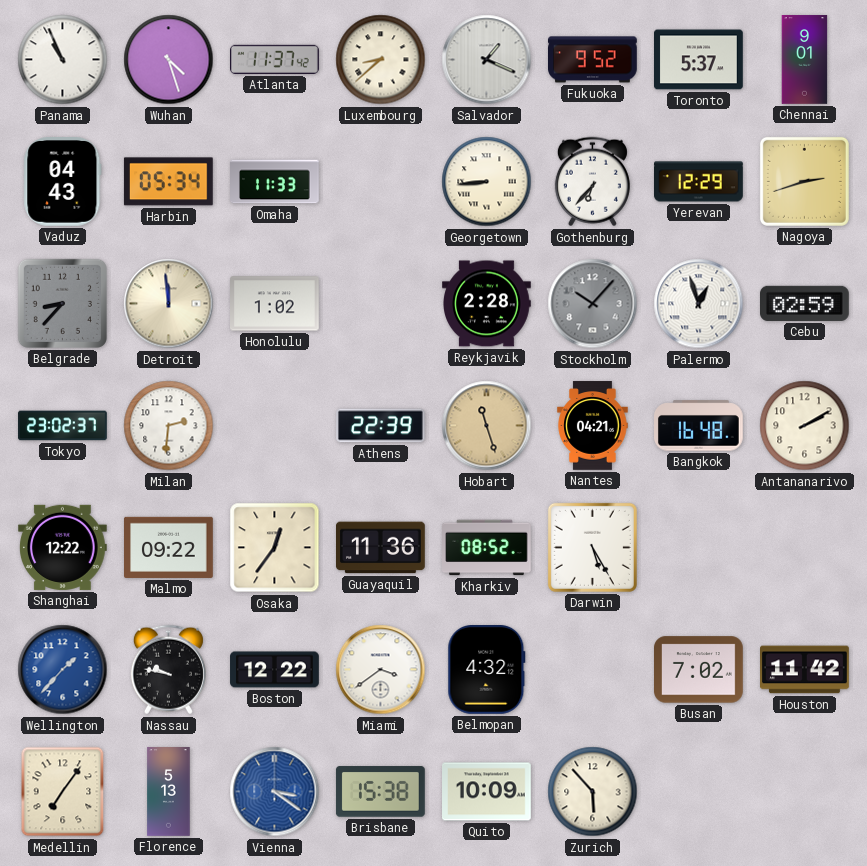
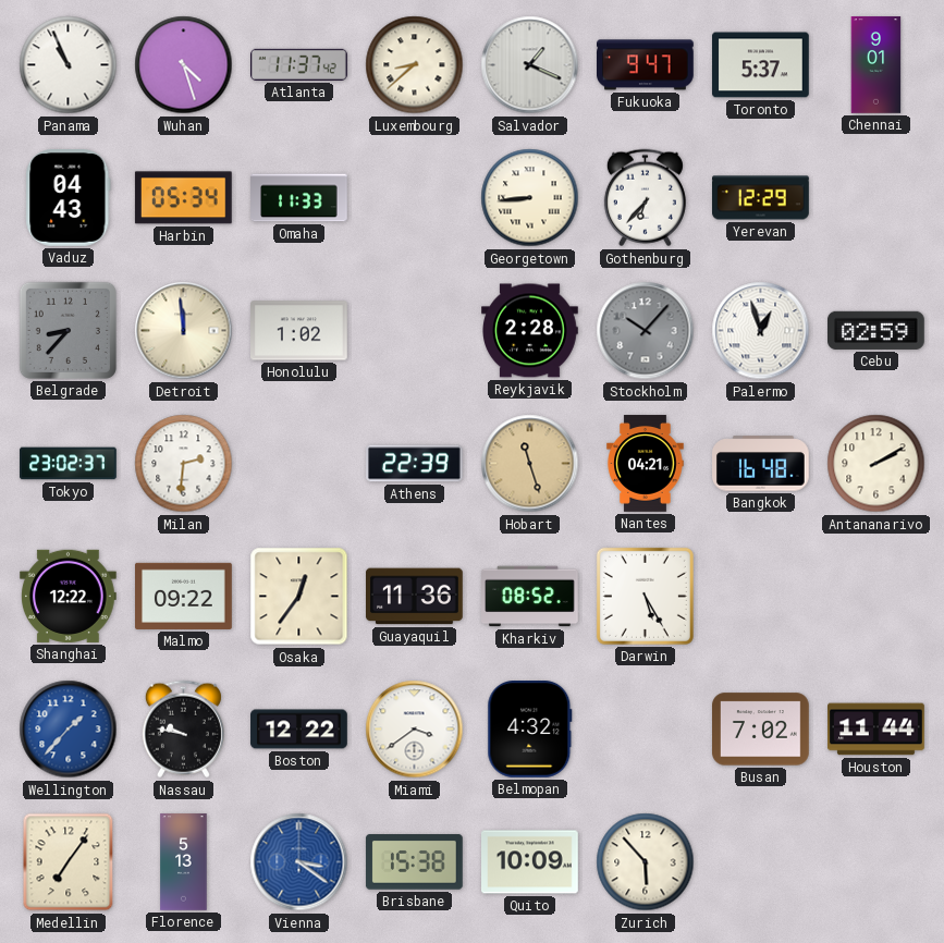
Fukuoka: 9:52 -> 9:47 (646, 65)
Nagoya: 2:42 -> none (804, 181)
Houston: 11:42 -> 11:44 (876, 730)
